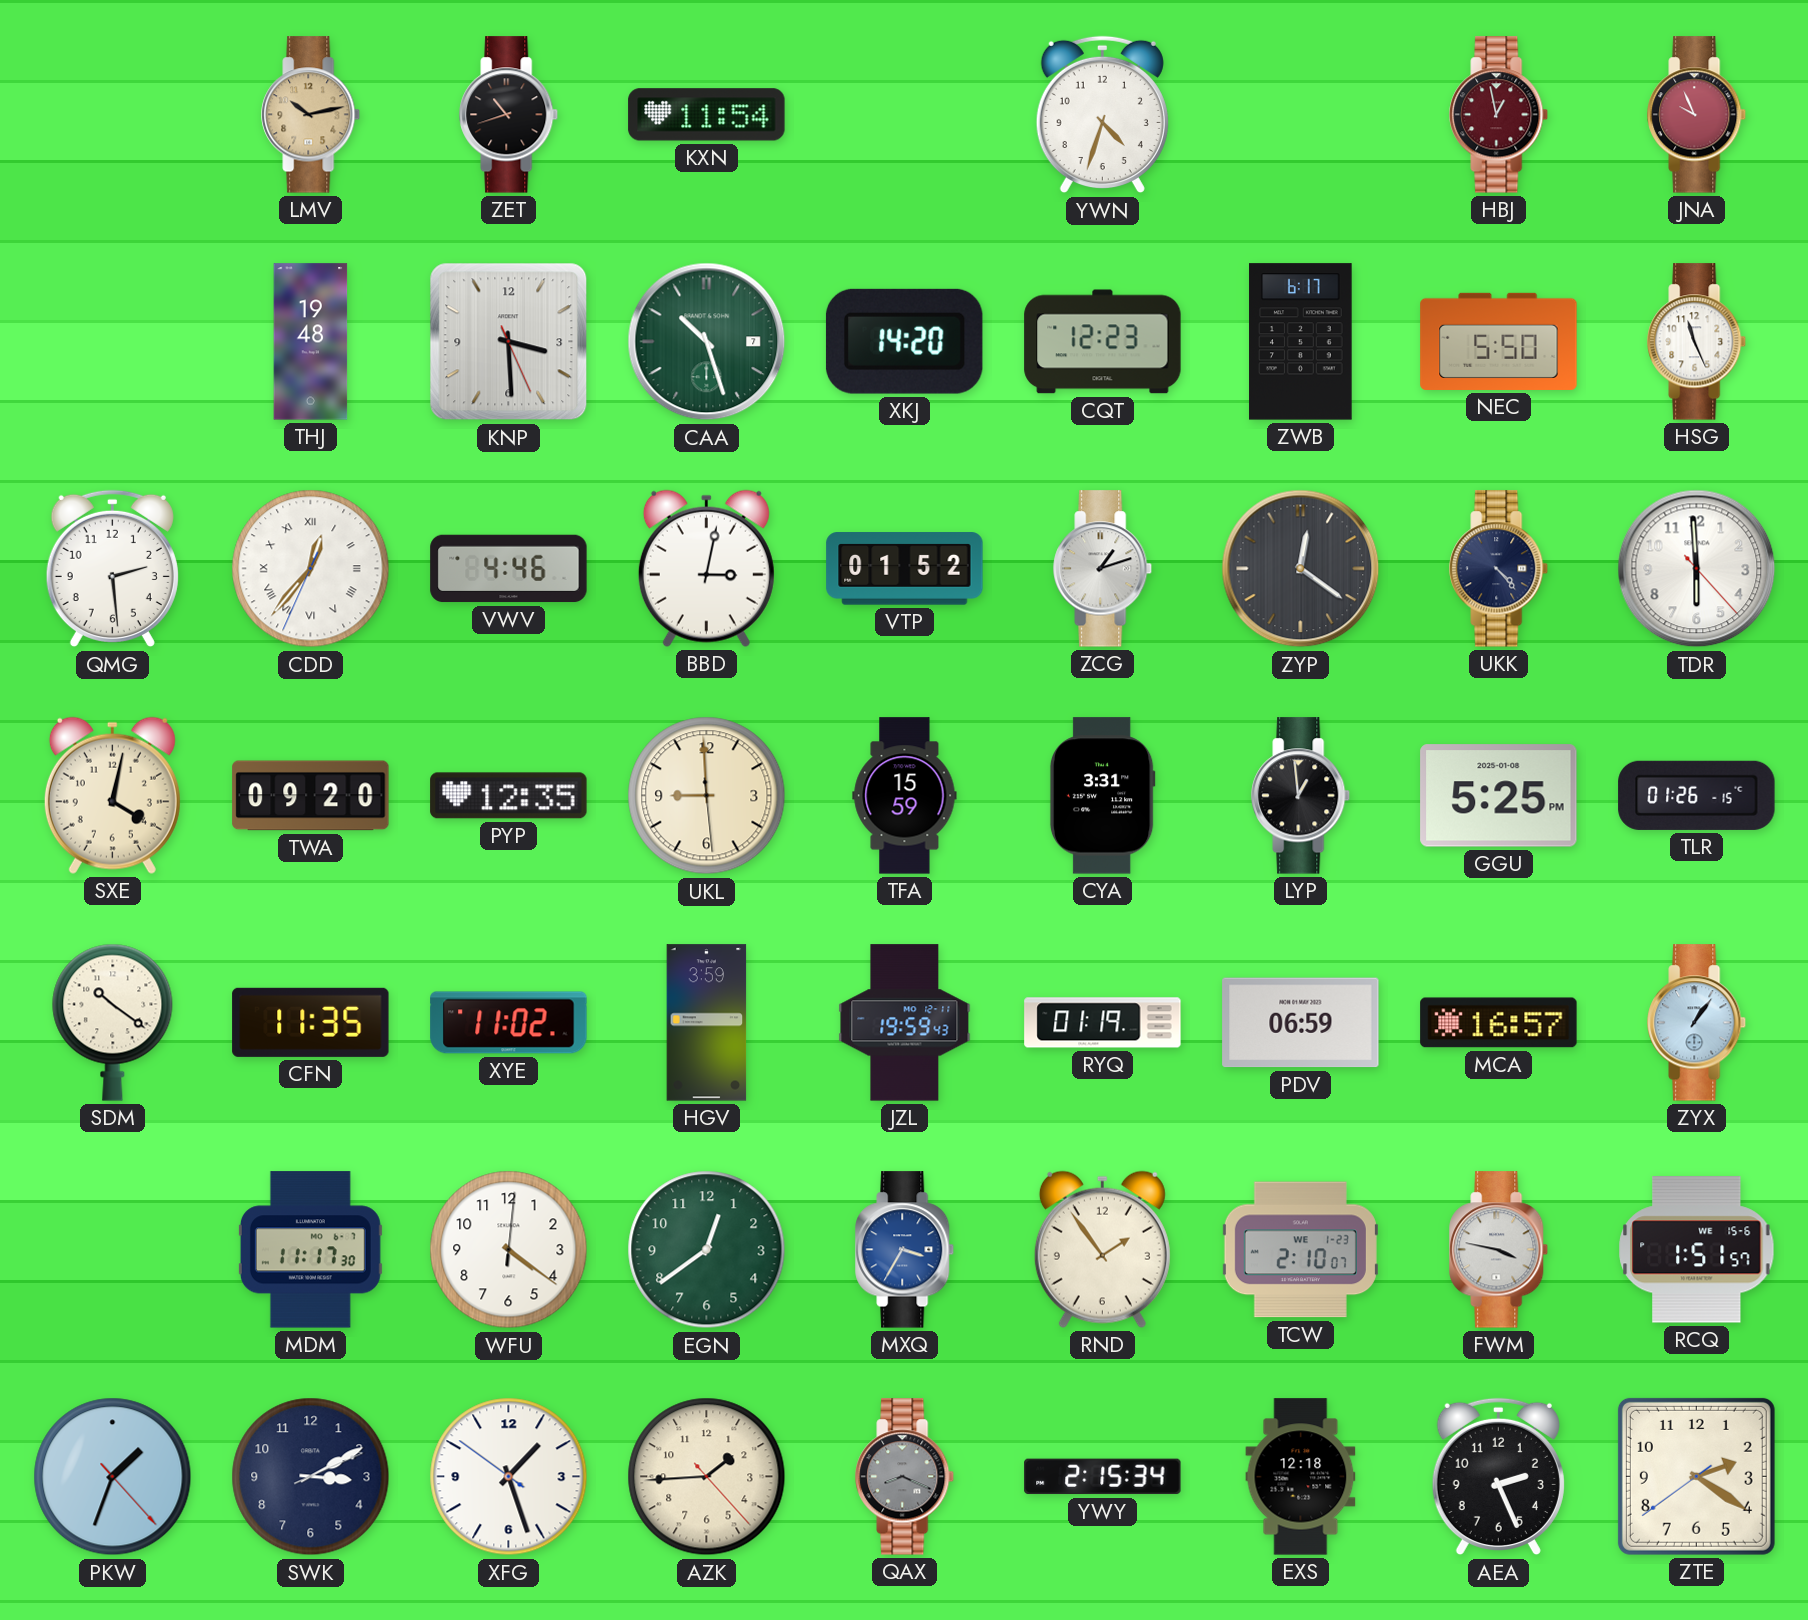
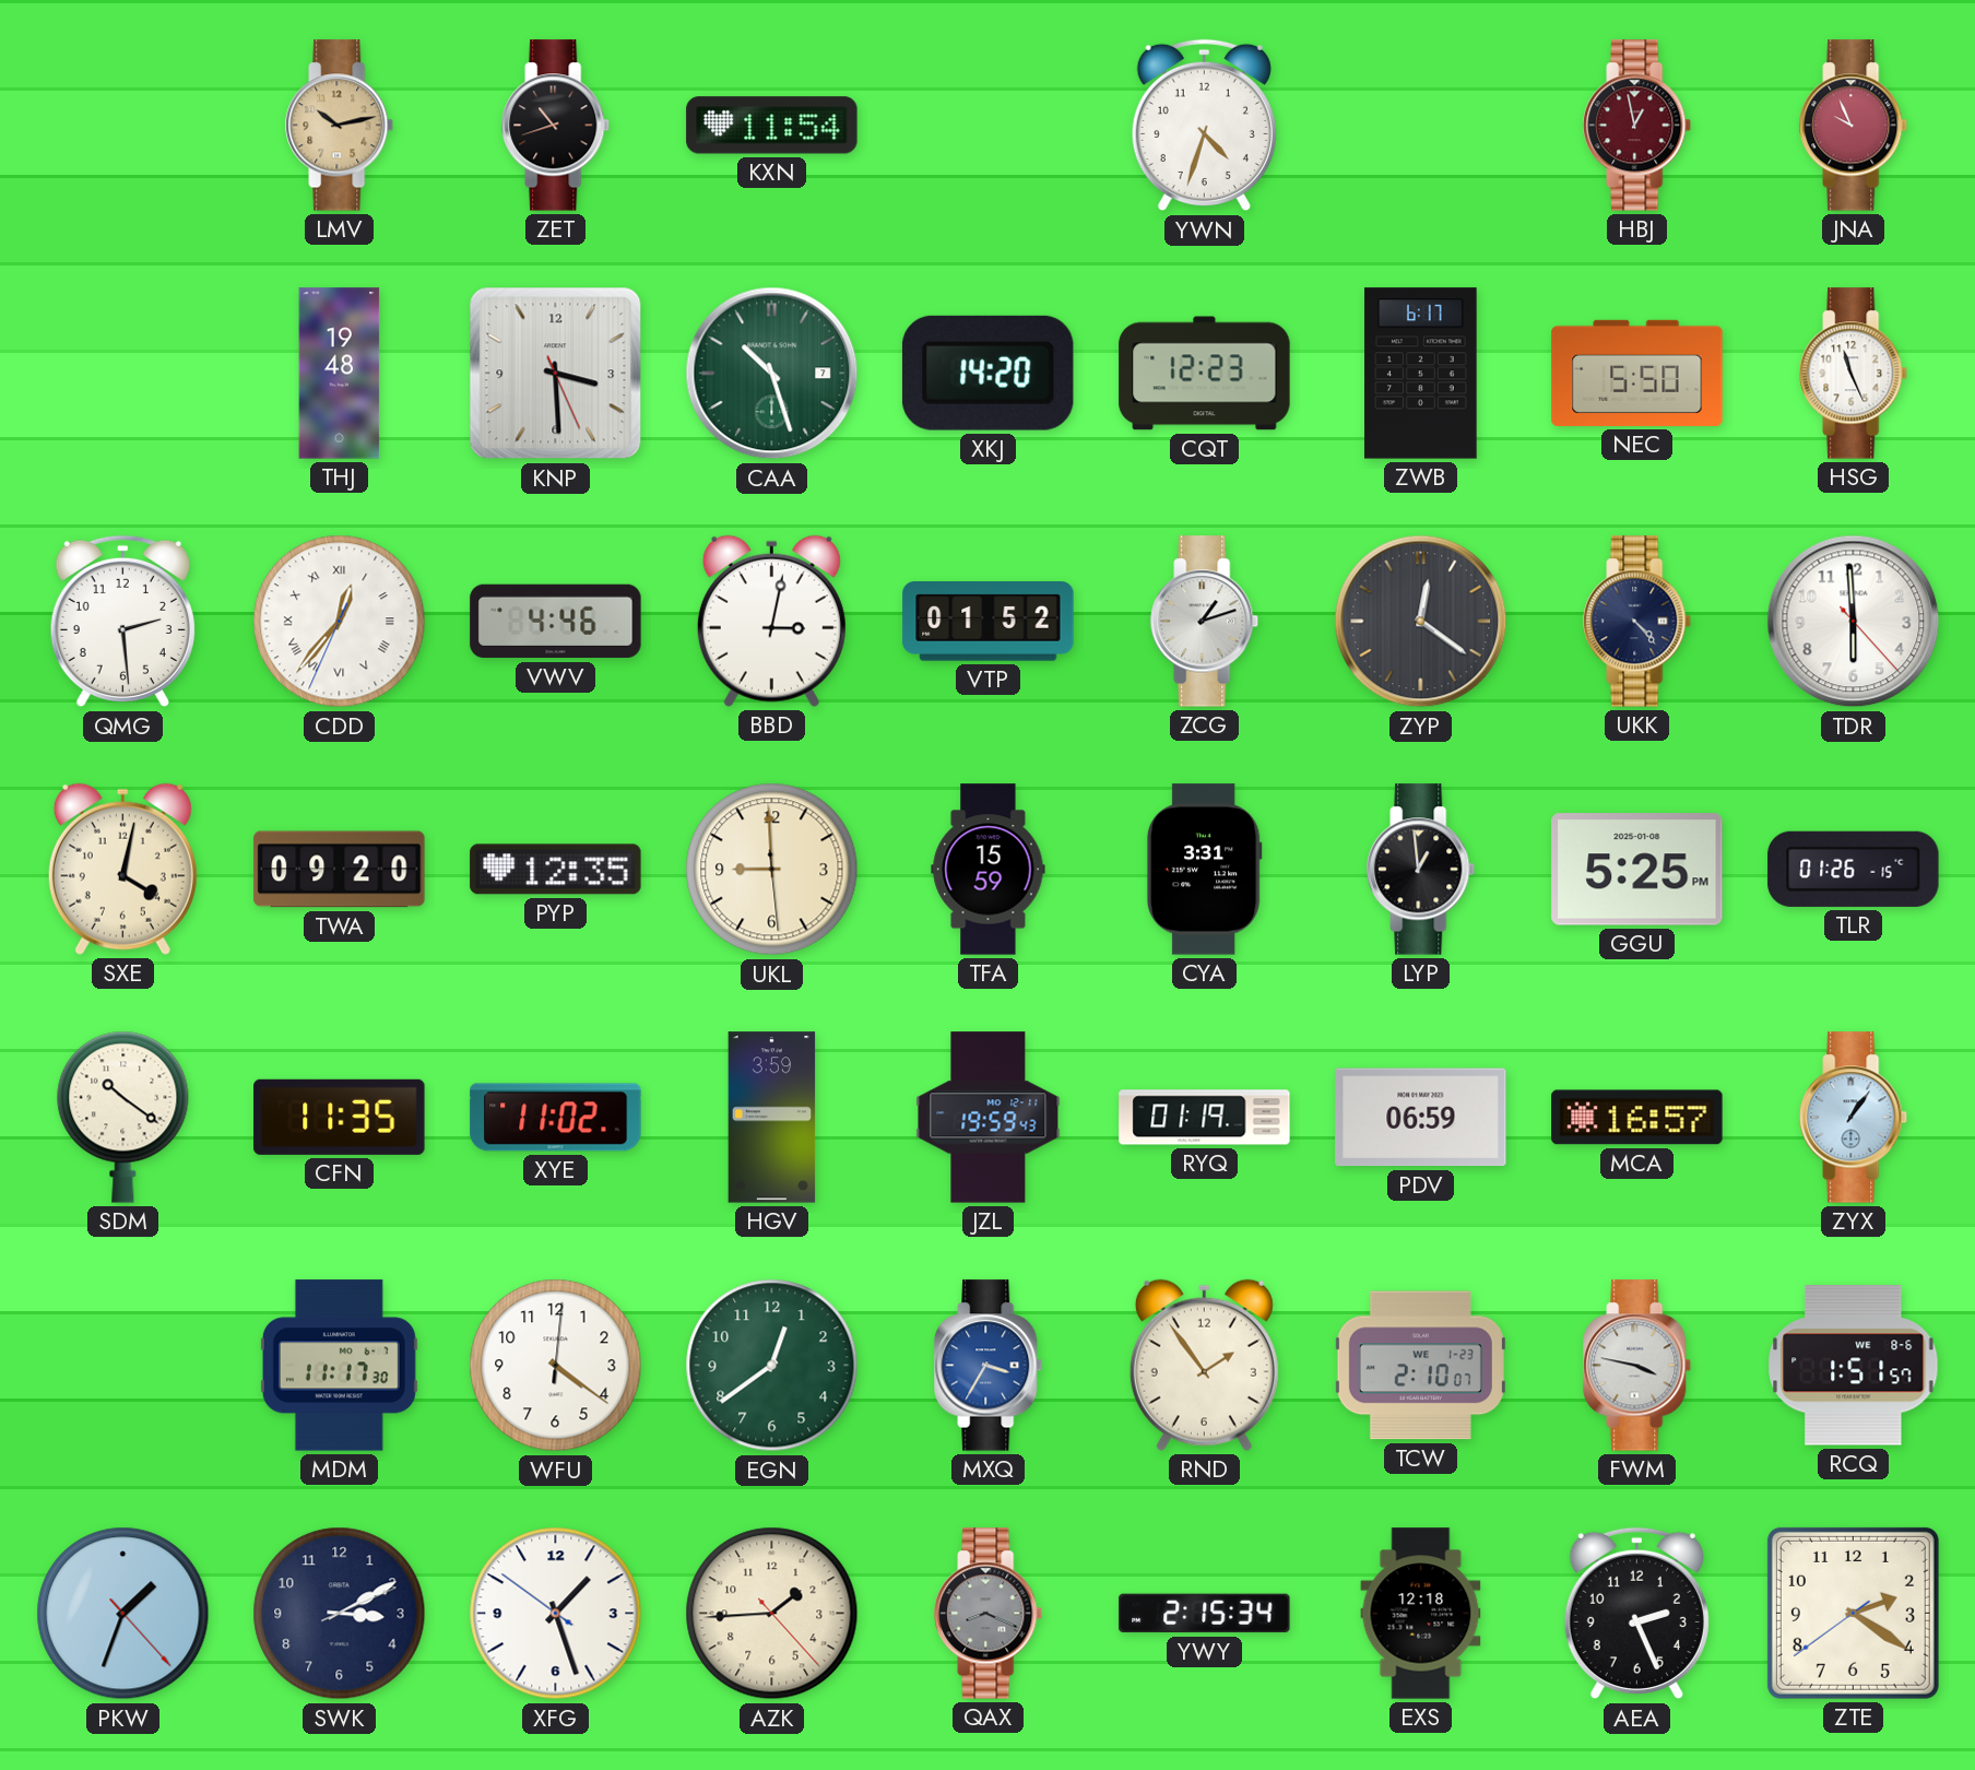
RCQ date: WE 15-6 -> WE 8-6 (1854, 1366)
